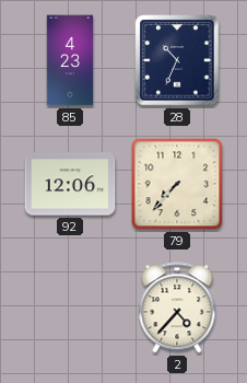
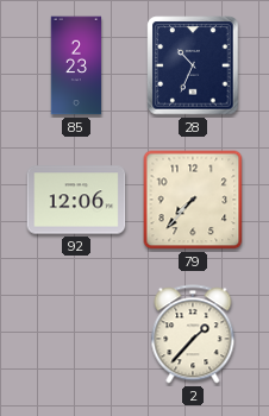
85: 4:23 -> 2:23 (76, 65)
2: 4:37 -> 1:37 (193, 334)
